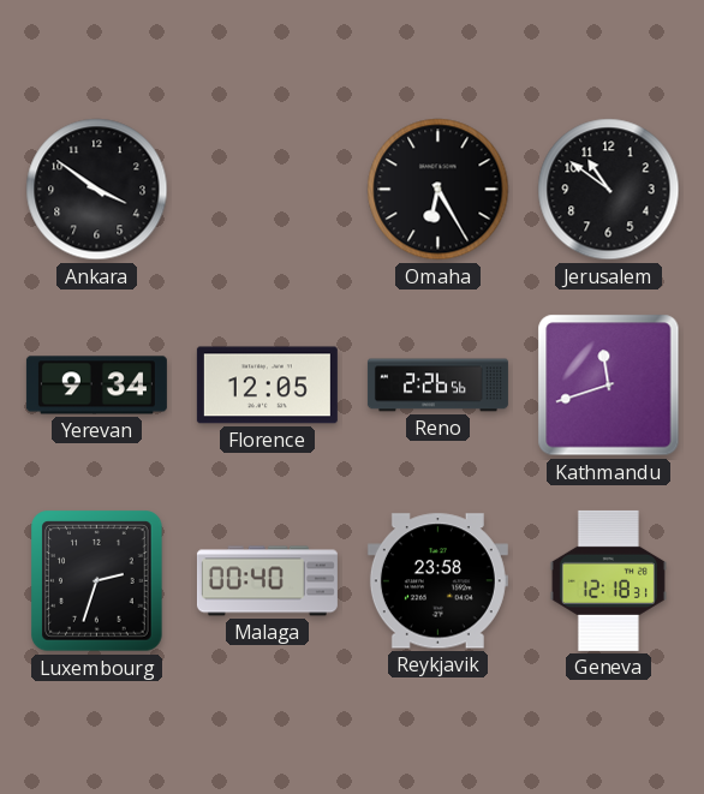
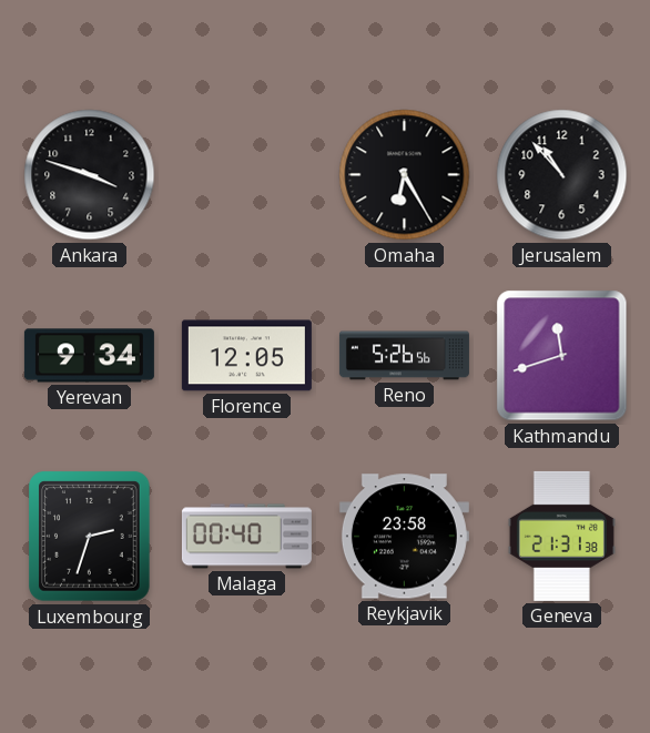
Ankara: 3:51 -> 3:48 (90, 175)
Jerusalem: 10:51 -> 10:53 (562, 175)
Reno: 2:26 -> 5:26 (404, 356)
Geneva: 12:18 -> 21:31 (561, 536)
